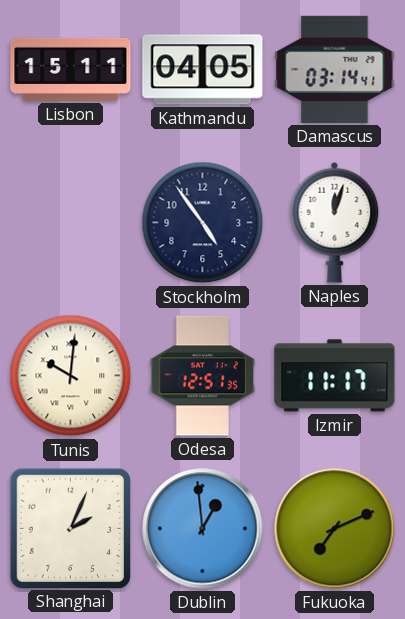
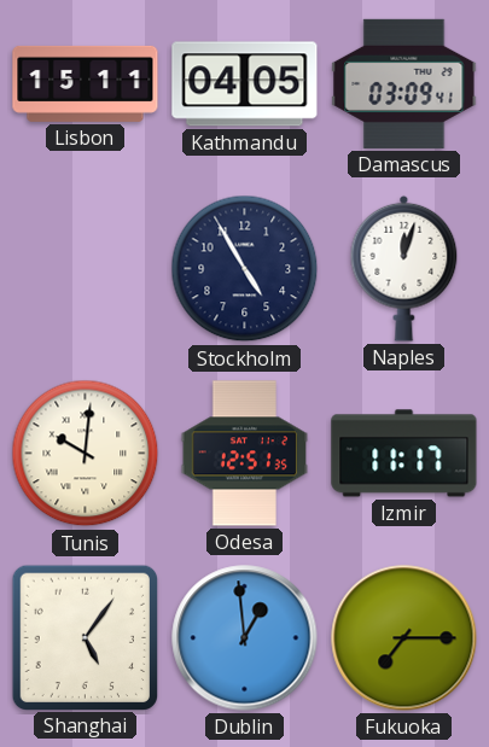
Damascus: 03:14 -> 03:09 (404, 83)
Stockholm: 4:54 -> 4:55 (245, 269)
Shanghai: 2:04 -> 5:06 (85, 637)
Fukuoka: 7:11 -> 7:15 (404, 638)
